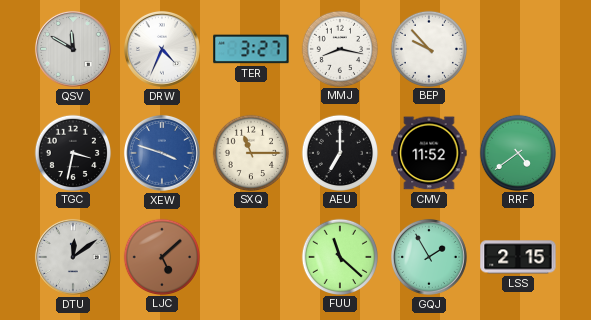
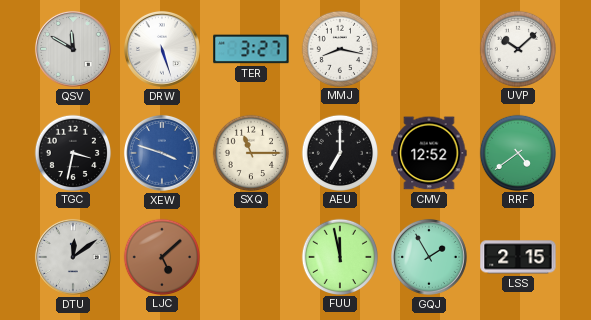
DRW: 4:34 -> 5:27 (162, 49)
BEP: 9:53 -> none (428, 48)
UVP: none -> 10:08 (517, 48)
CMV: 11:52 -> 12:52 (429, 153)
FUU: 11:22 -> 11:58 (339, 256)
